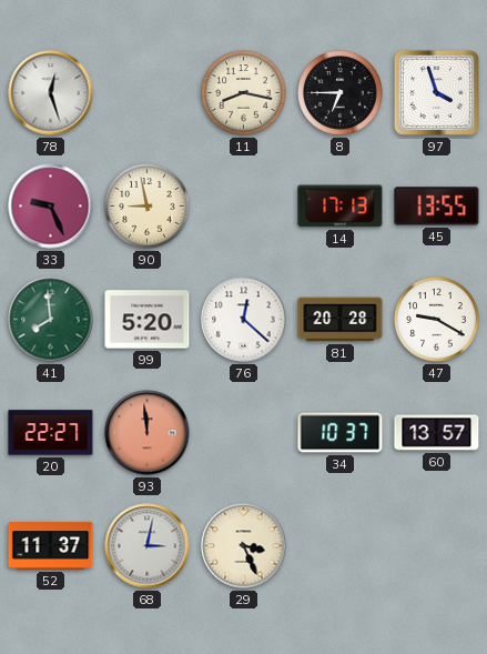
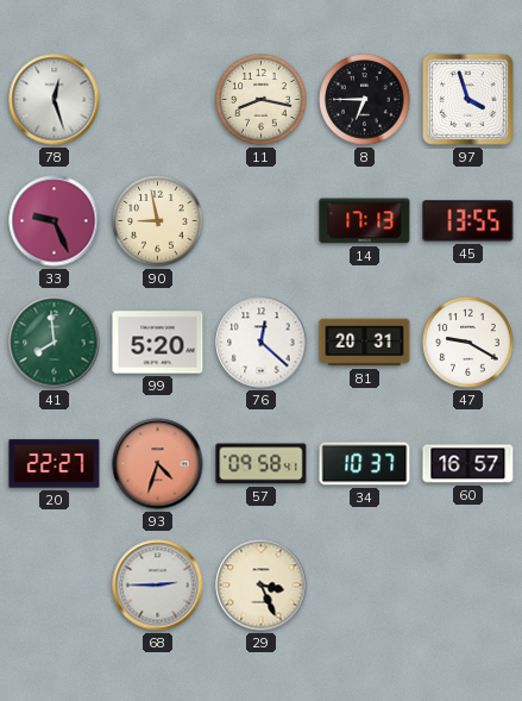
81: 20:28 -> 20:31 (365, 343)
93: 11:59 -> 4:33 (158, 464)
57: none -> 09:58 (262, 464)
60: 13:57 -> 16:57 (468, 464)
52: 11:37 -> none (51, 546)
68: 3:02 -> 2:45 (158, 586)
